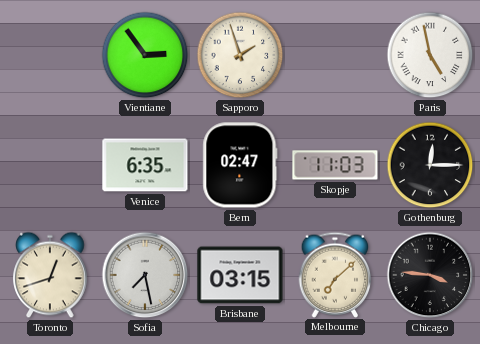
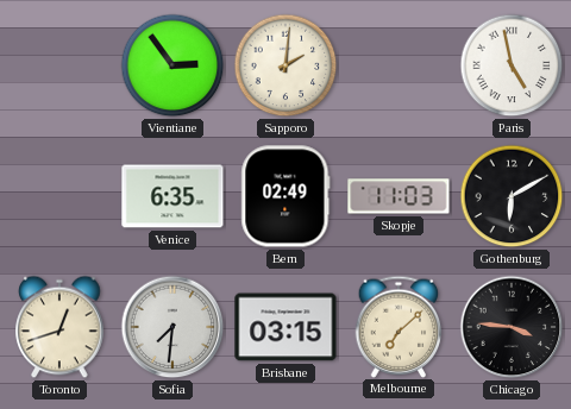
Sapporo: 1:57 -> 2:01 (285, 65)
Bern: 02:47 -> 02:49 (285, 196)
Gothenburg: 12:15 -> 6:10 (512, 196)
Sofia: 7:28 -> 7:31 (172, 327)
